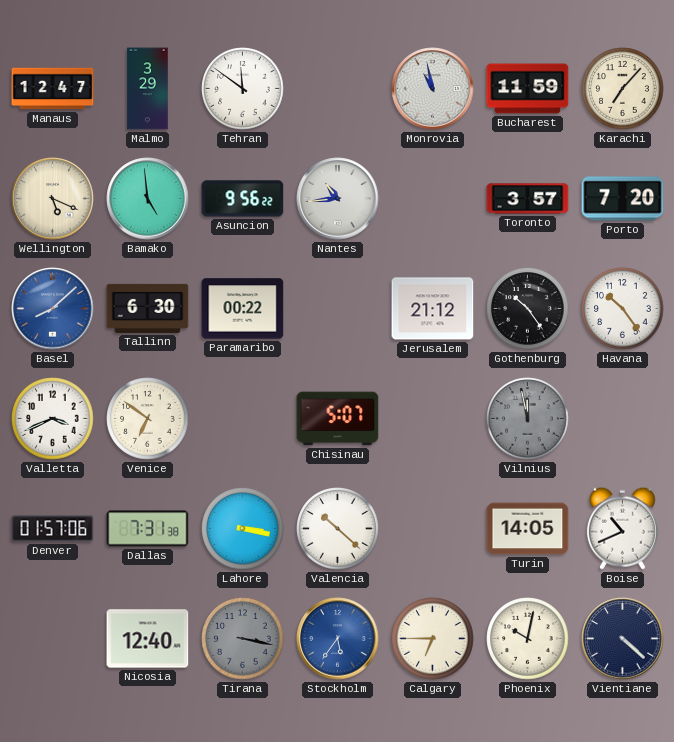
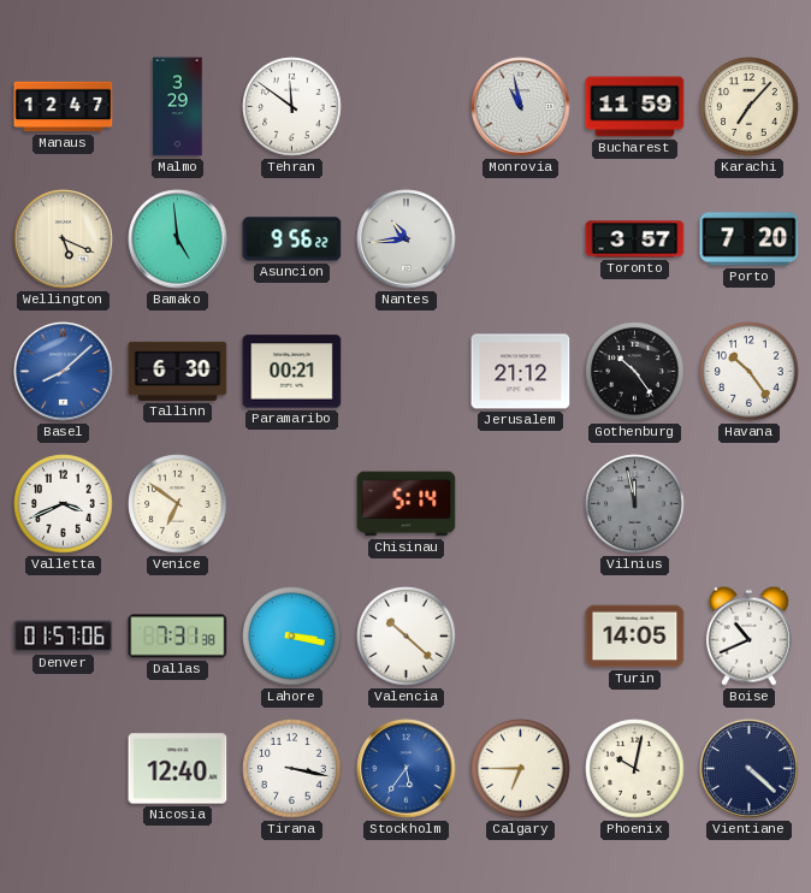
Paramaribo: 00:22 -> 00:21 (292, 372)
Chisinau: 5:07 -> 5:14 (407, 504)
Tirana dial: grey -> white (292, 769)
